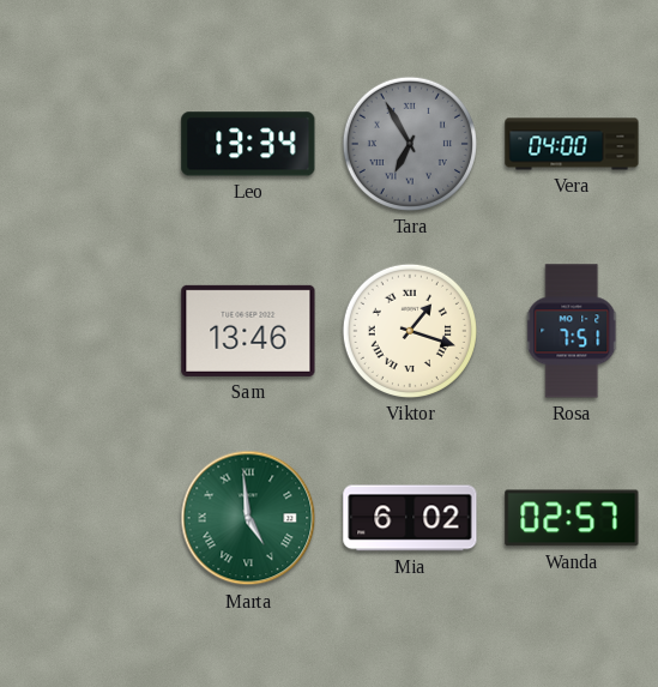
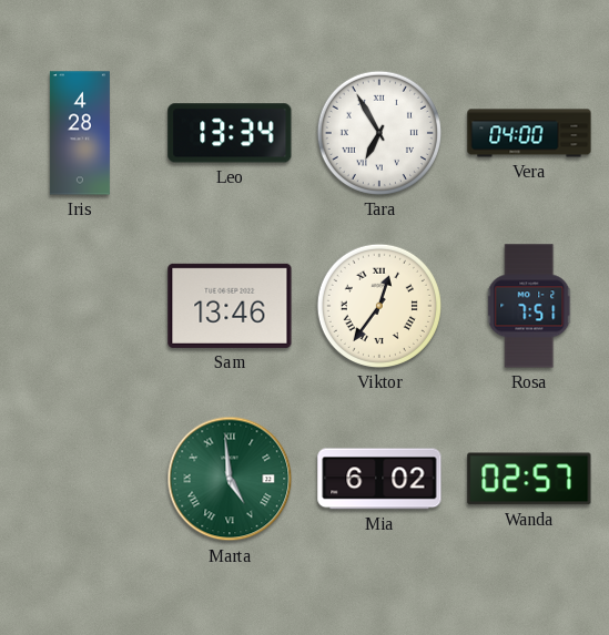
Iris: none -> 4:28 (80, 133)
Tara dial: grey -> white (379, 133)
Viktor: 1:18 -> 12:36 (379, 306)
